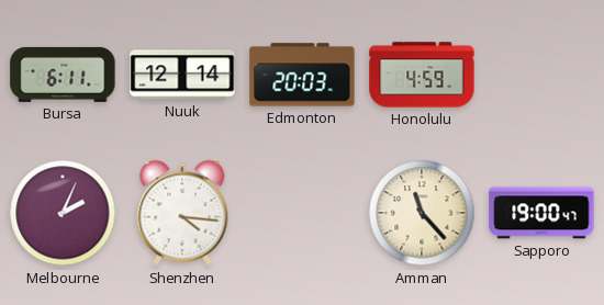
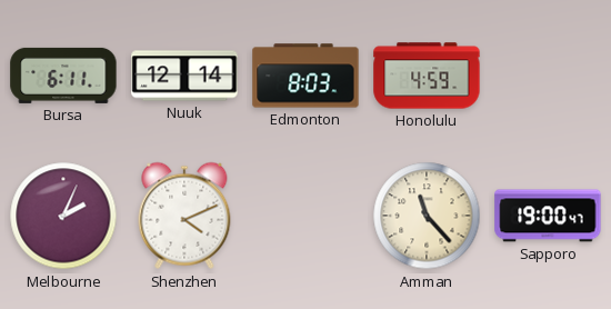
Edmonton: 20:03 -> 8:03 (305, 76)
Shenzhen: 4:16 -> 4:11 (184, 216)
